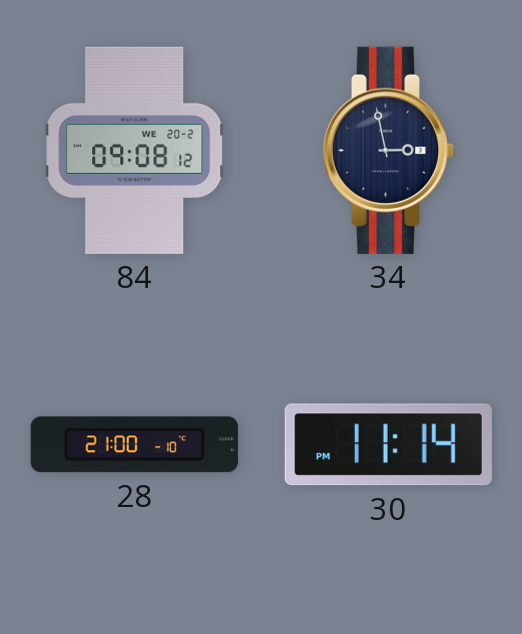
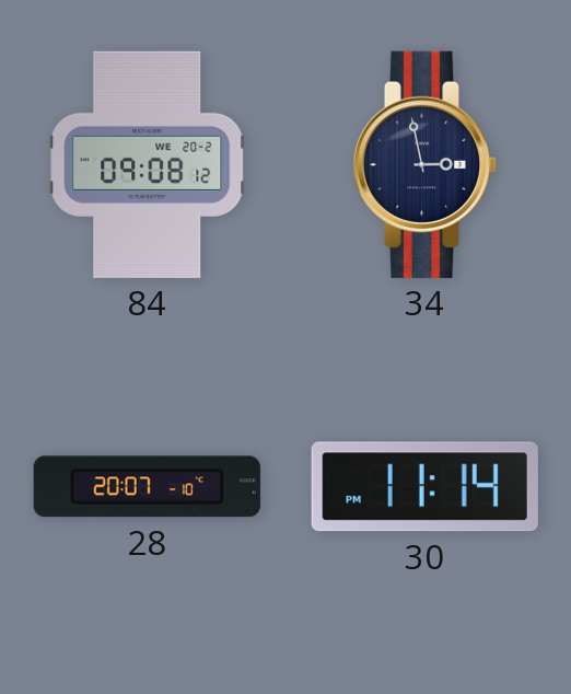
28: 21:00 -> 20:07 (147, 487)
